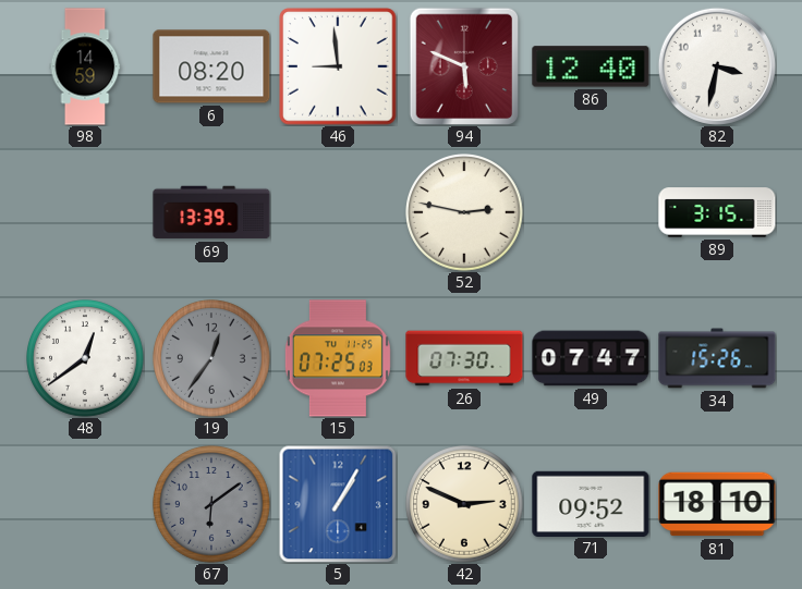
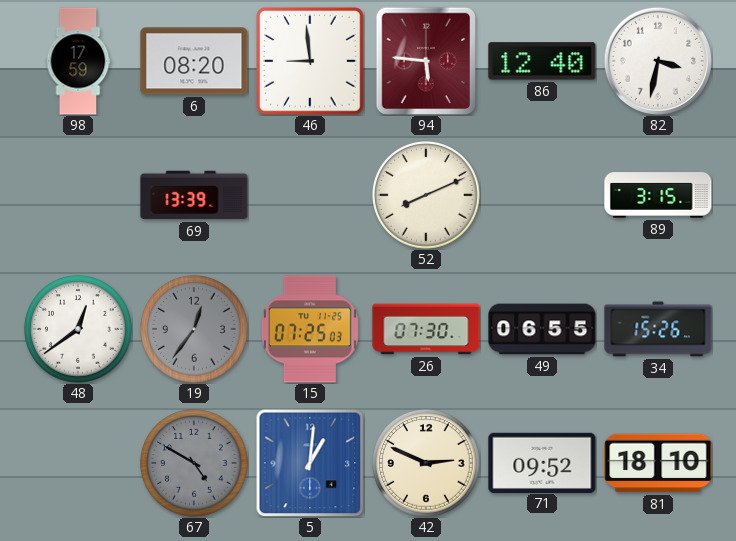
98: 14:59 -> 17:59 (78, 61)
94: 5:49 -> 5:46 (425, 61)
52: 2:47 -> 8:11 (427, 196)
49: 07:47 -> 06:55 (542, 329)
67: 6:09 -> 4:50 (195, 464)
5: 1:05 -> 1:01 (310, 463)
